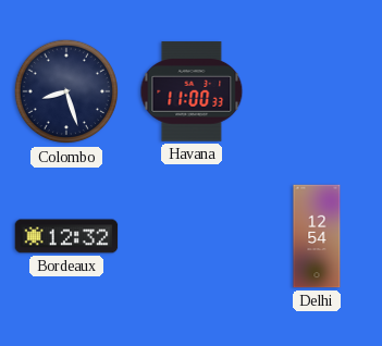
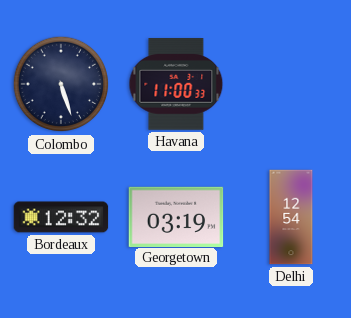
Colombo: 8:27 -> 5:27 (61, 84)
Georgetown: none -> 03:19 (176, 216)
